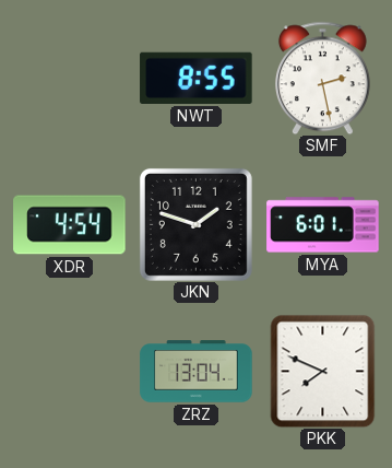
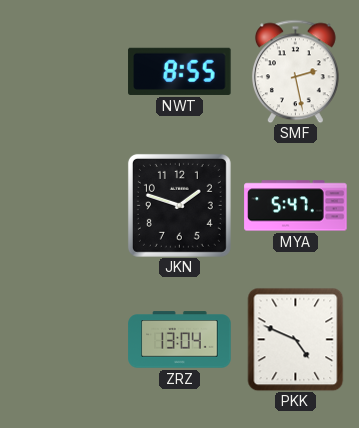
XDR: 4:54 -> none (70, 225)
MYA: 6:01 -> 5:47 (296, 206)
PKK: 7:49 -> 4:49 (296, 339)
